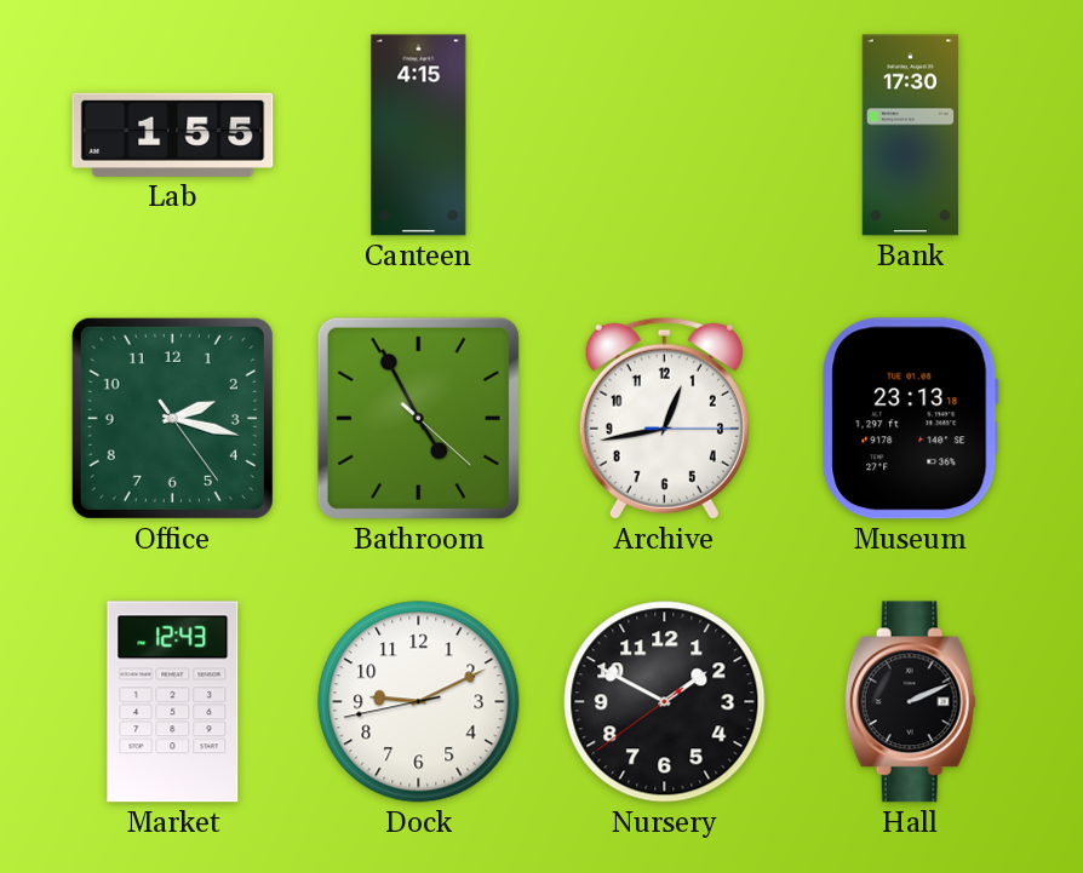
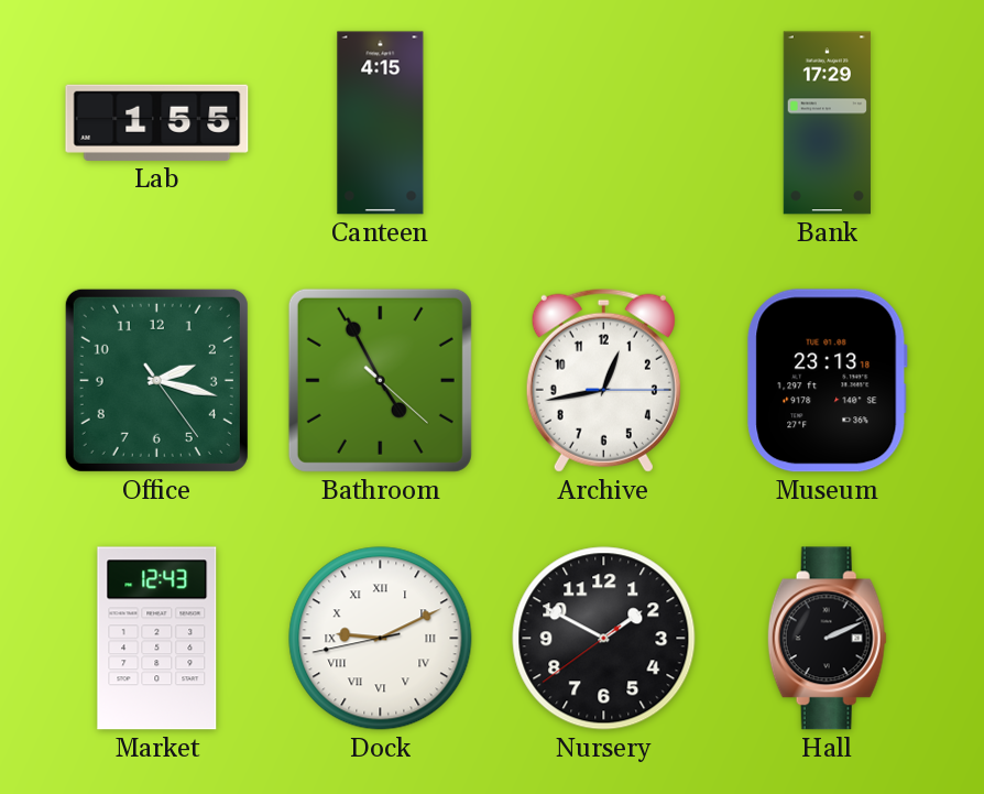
Bank: 17:30 -> 17:29 (827, 123)
Dock numerals: Arabic -> Roman (381, 639)
